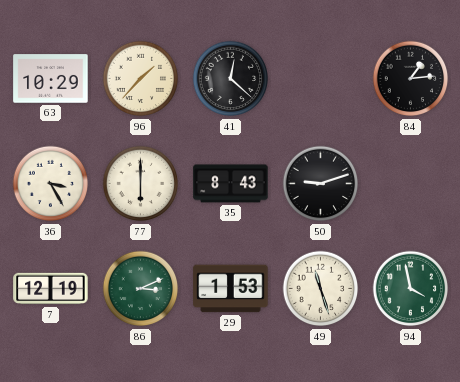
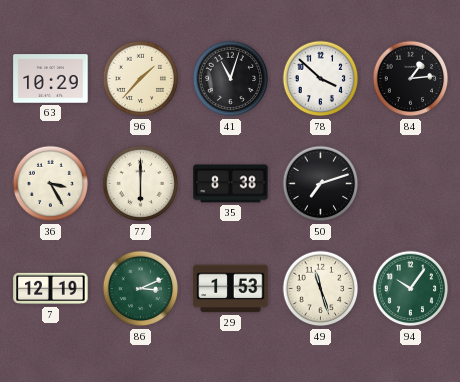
41: 12:22 -> 11:03 (231, 79)
78: none -> 3:52 (321, 79)
35: 8:43 -> 8:38 (231, 184)
50: 9:12 -> 7:12 (321, 184)
94: 3:58 -> 10:06 (411, 289)
